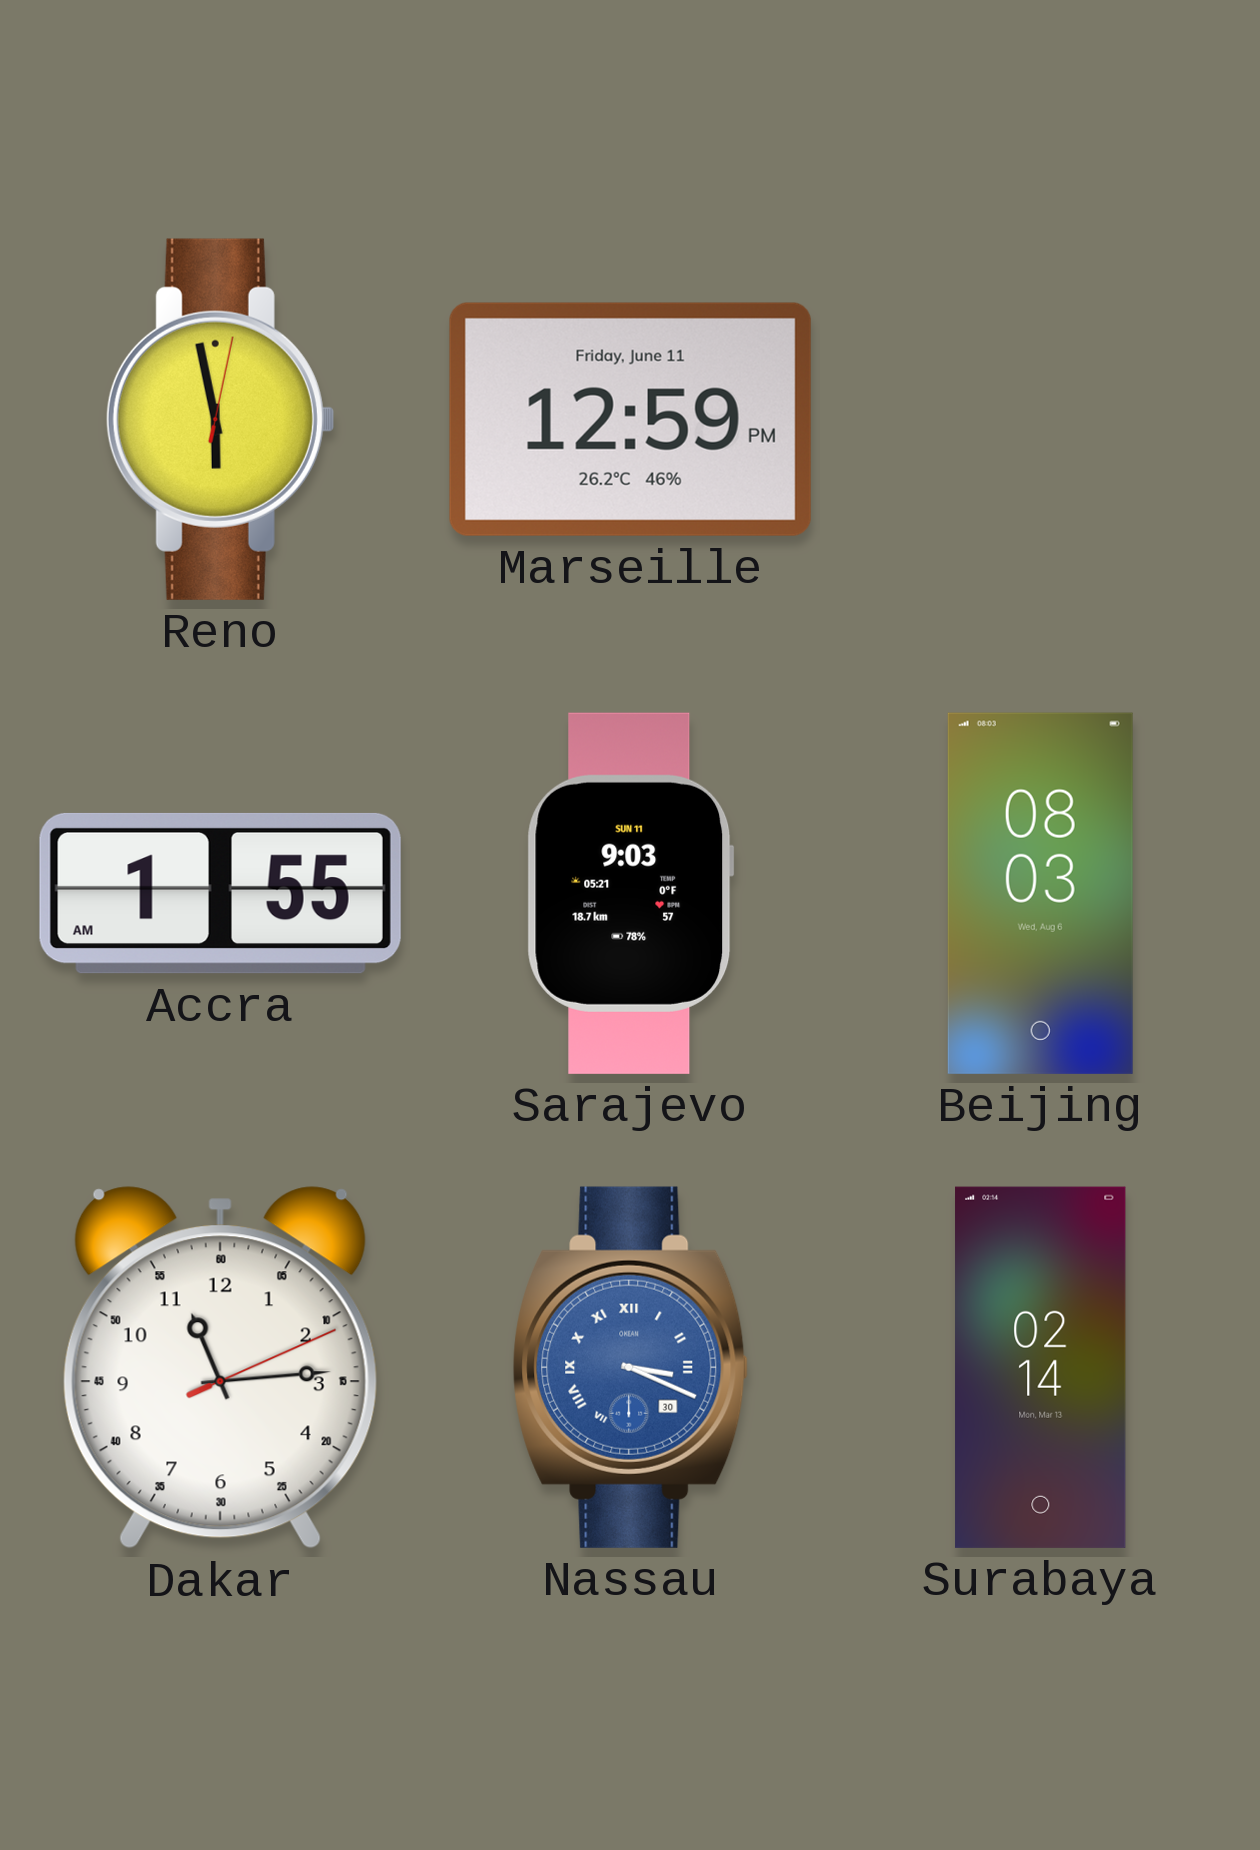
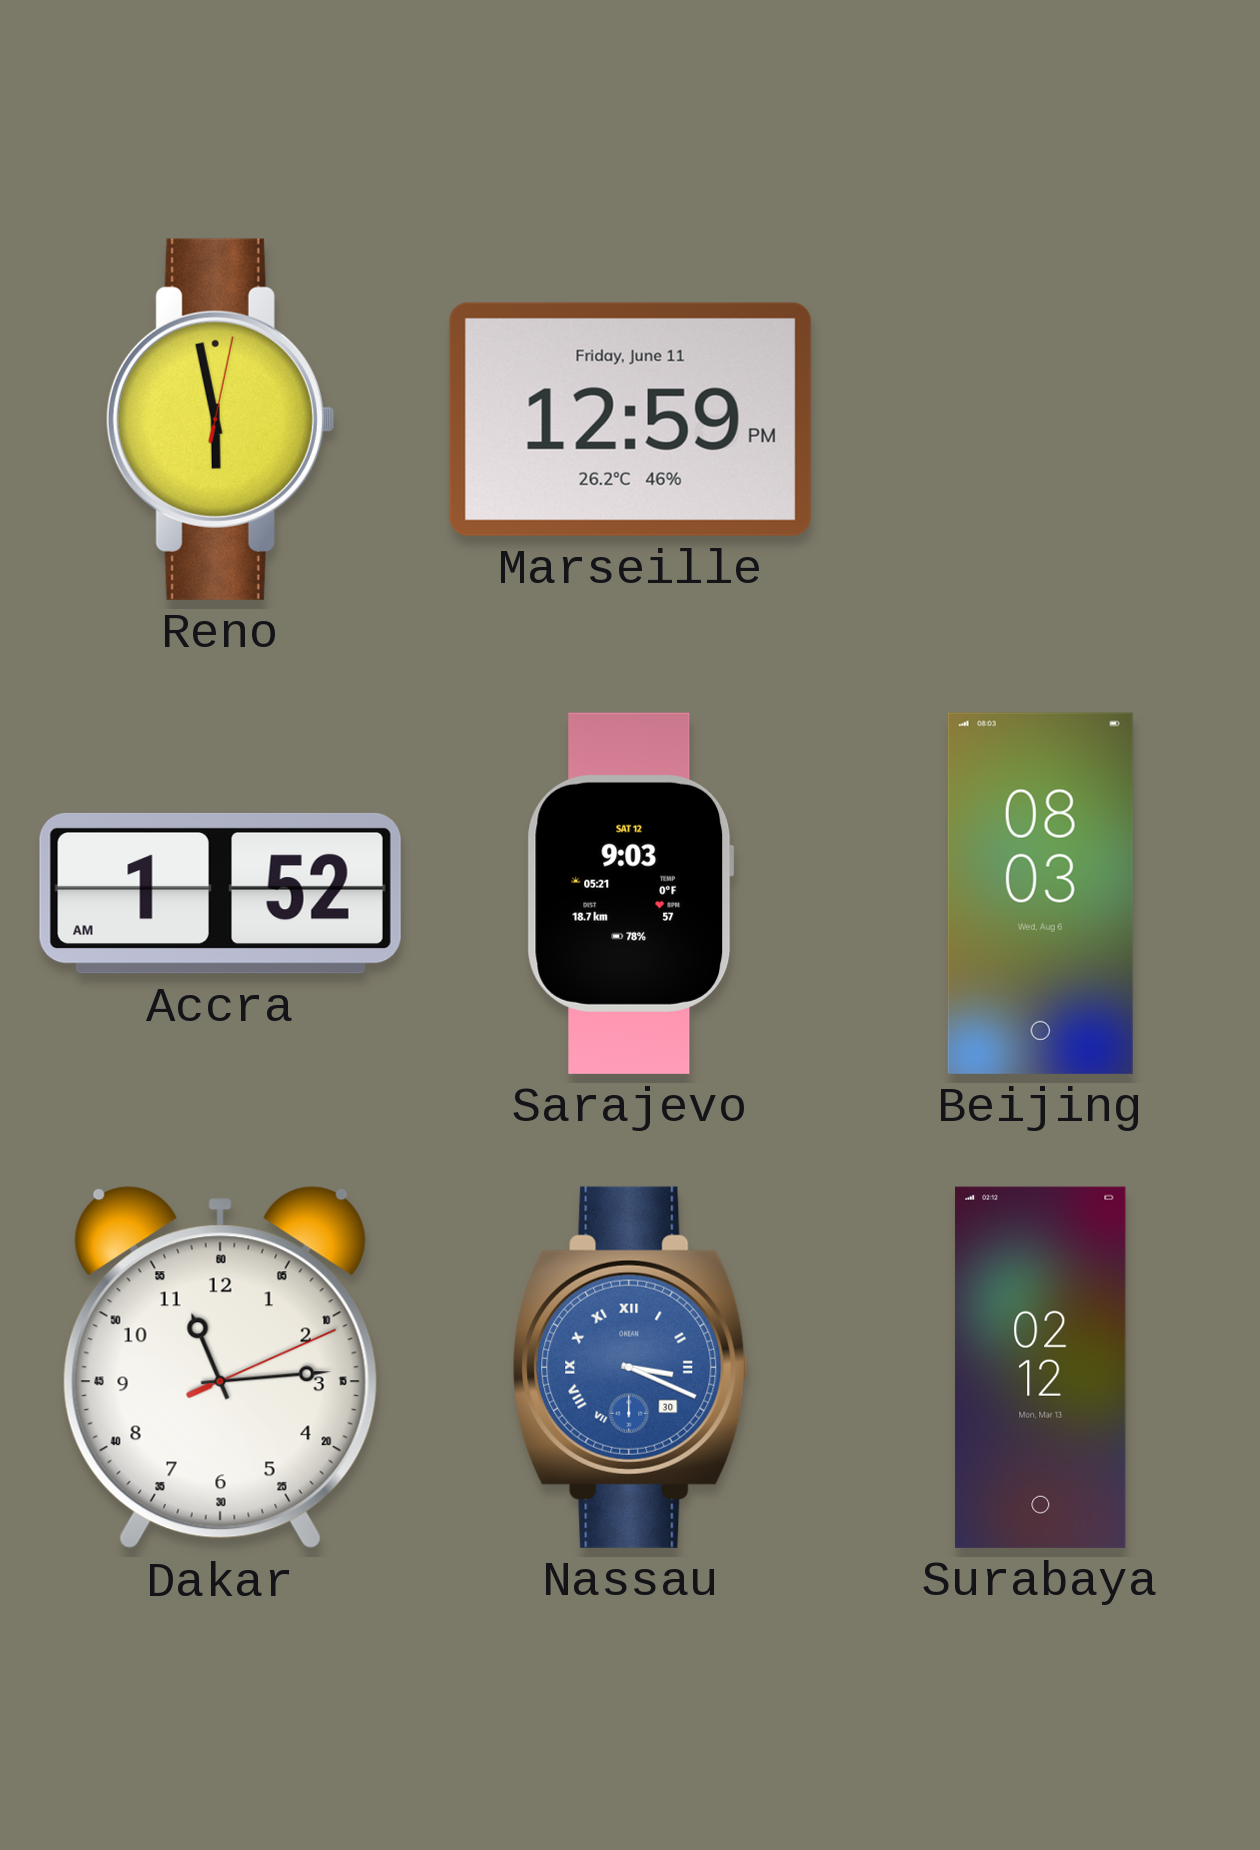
Accra: 1:55 -> 1:52 (220, 893)
Sarajevo date: SUN 11 -> SAT 12 (630, 893)
Surabaya: 02:14 -> 02:12 (1041, 1367)
